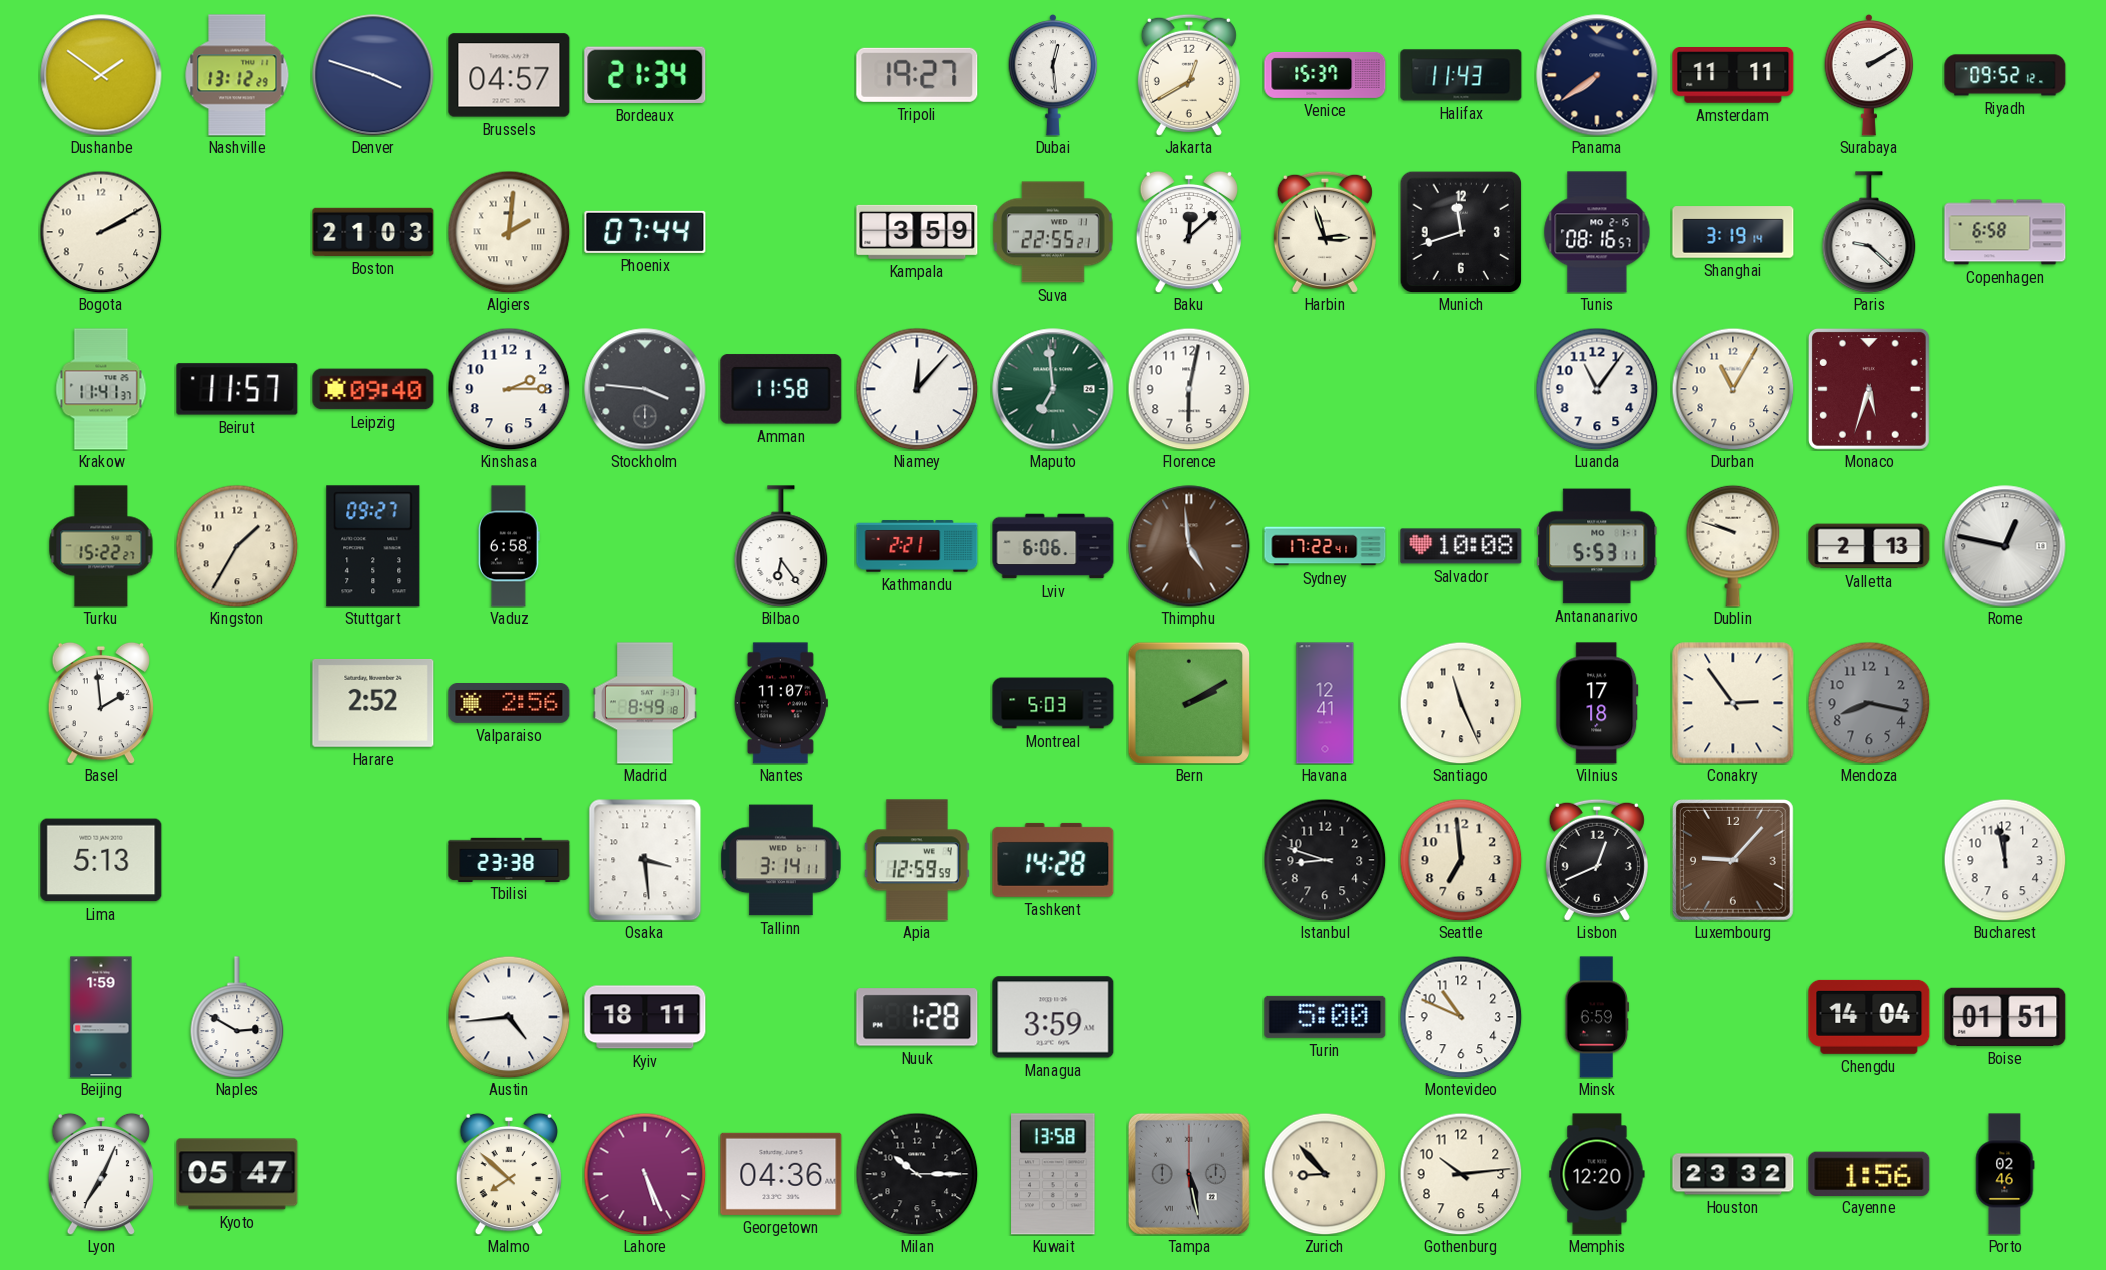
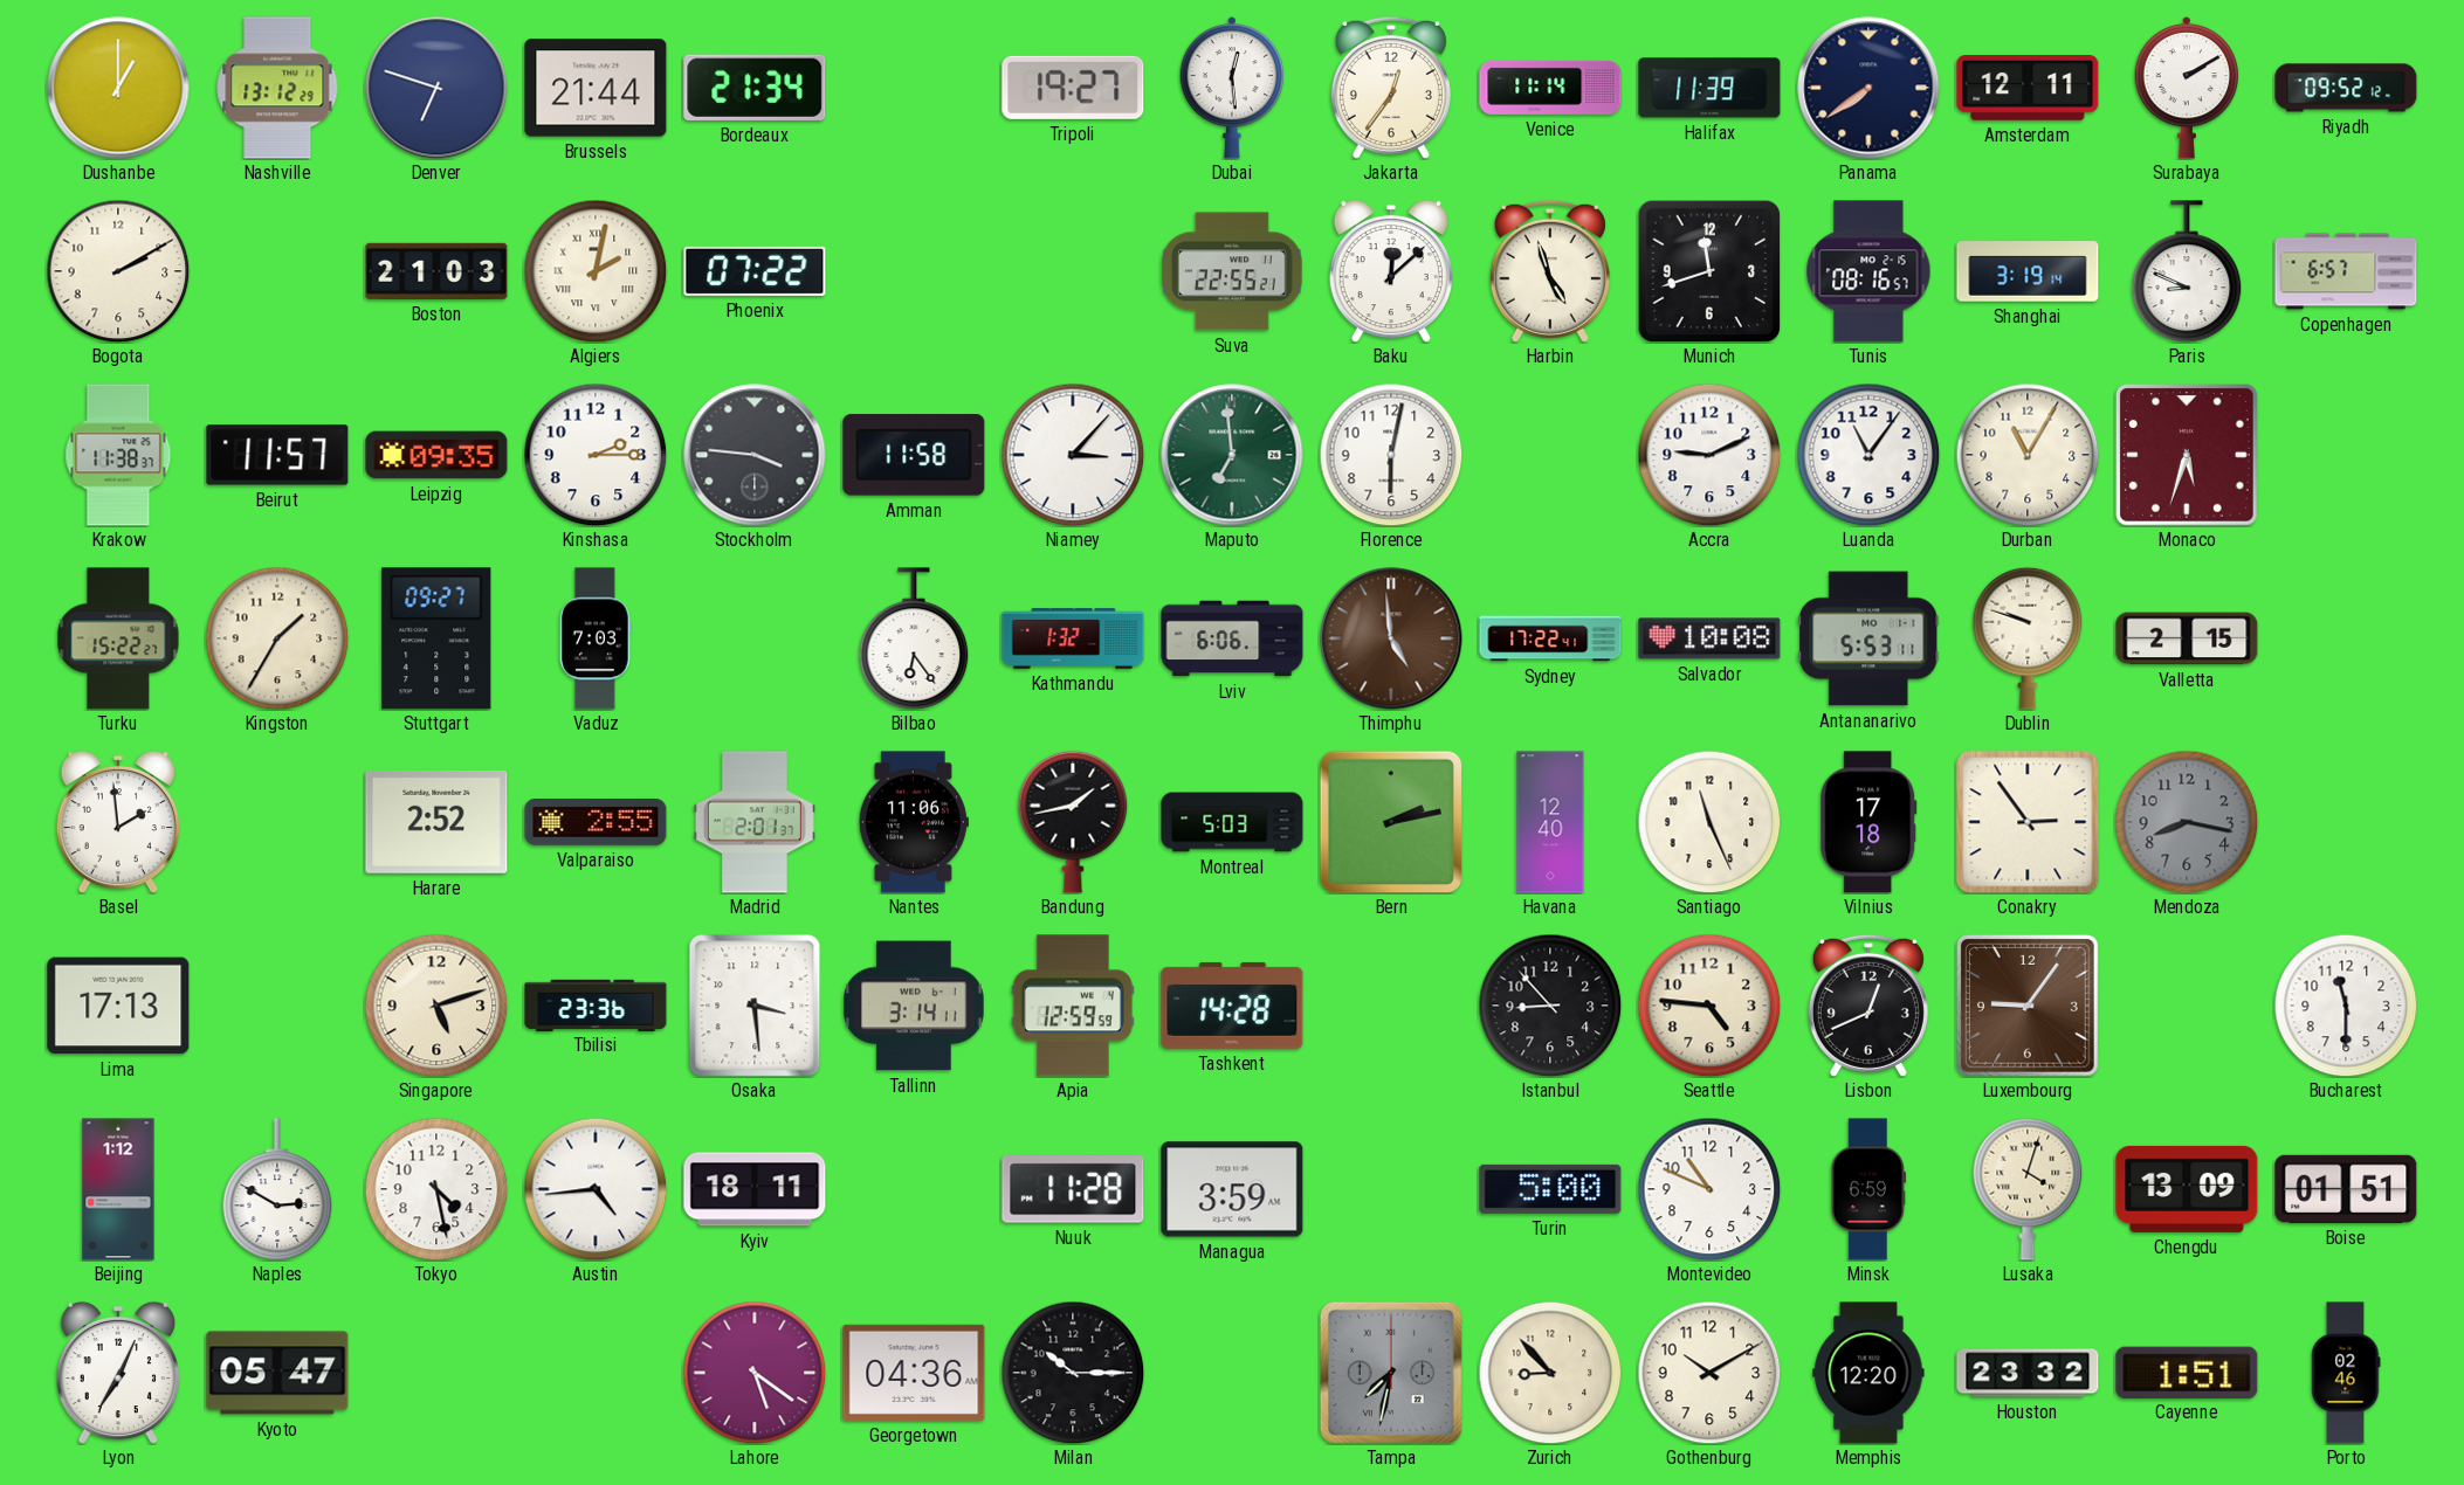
Dushanbe: 1:51 -> 1:00 (118, 88)
Denver: 3:48 -> 6:48 (436, 88)
Brussels: 04:57 -> 21:44 (596, 88)
Jakarta: 12:40 -> 12:36 (1391, 88)
Venice: 15:37 -> 11:14 (1550, 88)
Halifax: 11:43 -> 11:39 (1709, 88)
Amsterdam: 11:11 -> 12:11 (2028, 89)
Algiers: 2:01 -> 2:02 (596, 271)
Phoenix: 07:44 -> 07:22 (755, 271)
Kampala: 3:59 -> none (917, 232)
Harbin: 2:57 -> 4:57 (1550, 271)
Paris: 9:22 -> 8:49 (2187, 271)
Copenhagen: 6:58 -> 6:57 (2346, 271)
Krakow: 11:41 -> 11:38 (118, 455)
Leipzig: 09:40 -> 09:35 (436, 455)
Niamey: 12:07 -> 3:07 (1073, 455)
Accra: none -> 9:11 (1709, 455)
Vaduz: 6:58 -> 7:03 (596, 638)
Kathmandu: 2:21 -> 1:32 (1073, 638)
Valletta: 2:13 -> 2:15 (2187, 638)
Rome: 12:47 -> none (2005, 546)
Valparaiso: 2:56 -> 2:55 (596, 823)
Madrid: 8:49 -> 2:01 (755, 822)
Nantes: 11:07 -> 11:06 (914, 822)
Bandung: none -> 1:43 (1073, 822)
Bern: 2:10 -> 2:13 (1391, 822)
Havana: 12:41 -> 12:40 (1550, 822)
Lima: 5:13 -> 17:13 (118, 1006)
Singapore: none -> 5:12 (436, 1006)
Tbilisi: 23:38 -> 23:36 (596, 1004)
Istanbul: 8:48 -> 8:53 (1550, 1006)
Seattle: 6:59 -> 4:46 (1709, 1006)
Luxembourg: 9:07 -> 9:06 (2028, 1006)
Bucharest: 11:58 -> 11:30 (2346, 1006)
Beijing: 1:59 -> 1:12 (118, 1189)
Tokyo: none -> 4:28 (436, 1189)
Nuuk: 1:28 -> 11:28 (1073, 1189)
Lusaka: none -> 4:03 (2028, 1189)
Chengdu: 14:04 -> 13:09 (2187, 1189)
Malmo: 7:52 -> none (508, 1174)
Lahore: 5:26 -> 5:21 (755, 1373)
Kuwait: 13:58 -> none (1053, 1174)
Tampa: 5:28 -> 7:32 (1391, 1373)
Gothenburg: 10:14 -> 10:10 (1709, 1373)
Cayenne: 1:56 -> 1:51 (2187, 1372)
